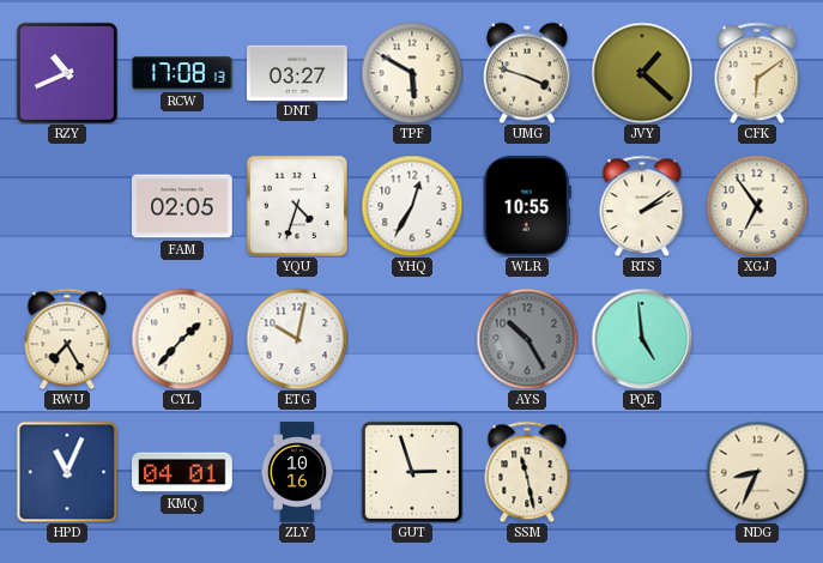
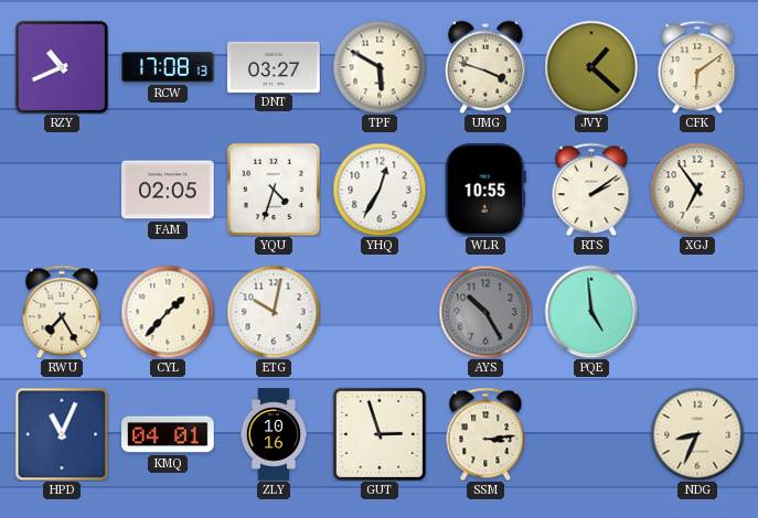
SSM: 11:28 -> 3:14 (485, 434)
